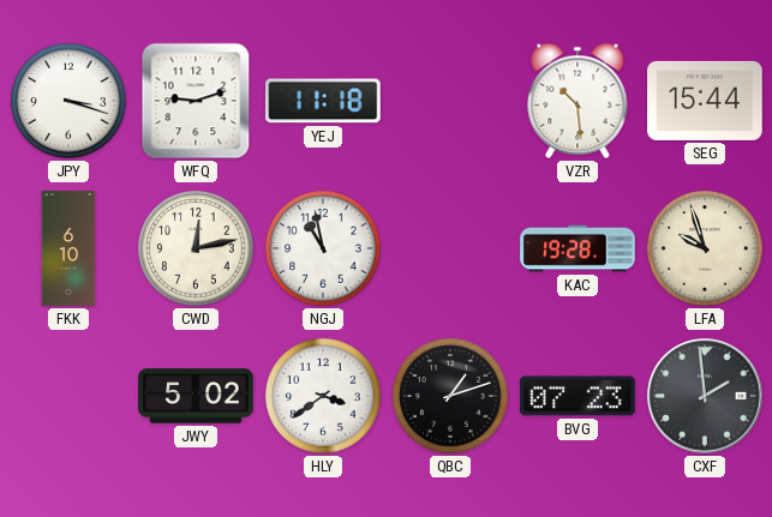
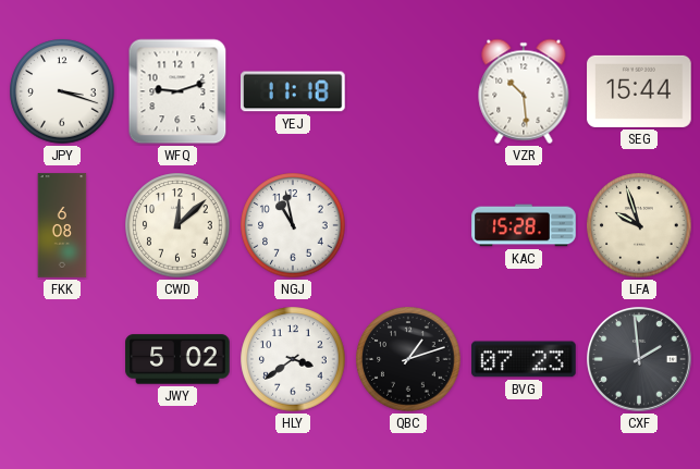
FKK: 6:10 -> 6:08 (62, 225)
CWD: 12:13 -> 12:08 (177, 225)
KAC: 19:28 -> 15:28 (524, 225)
